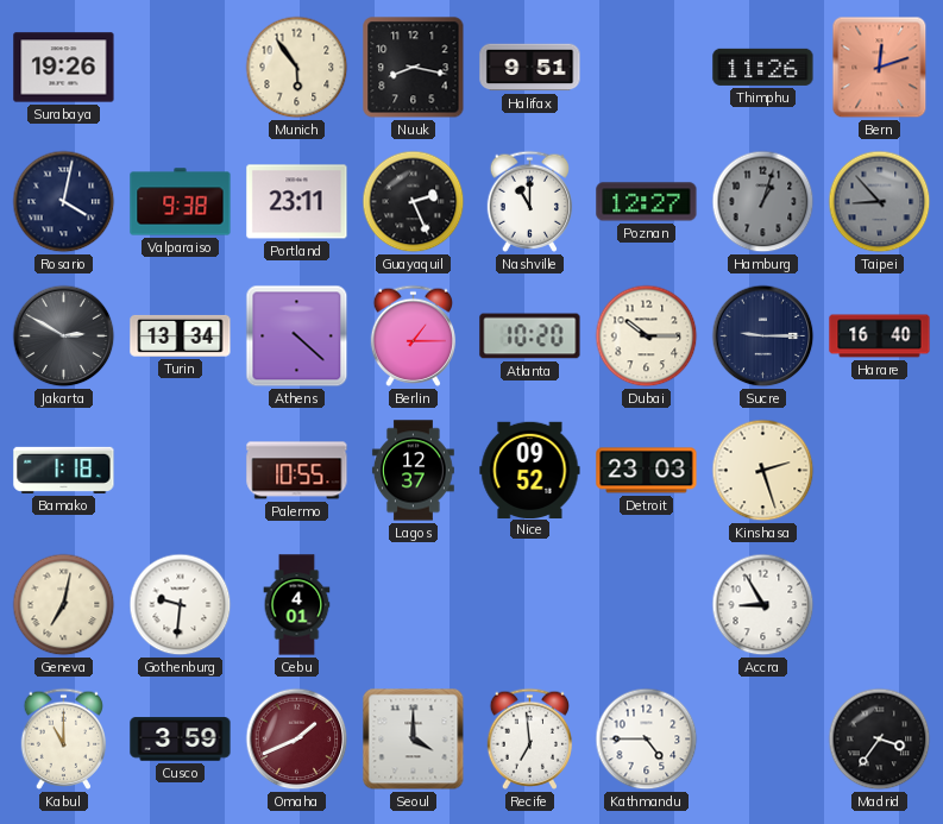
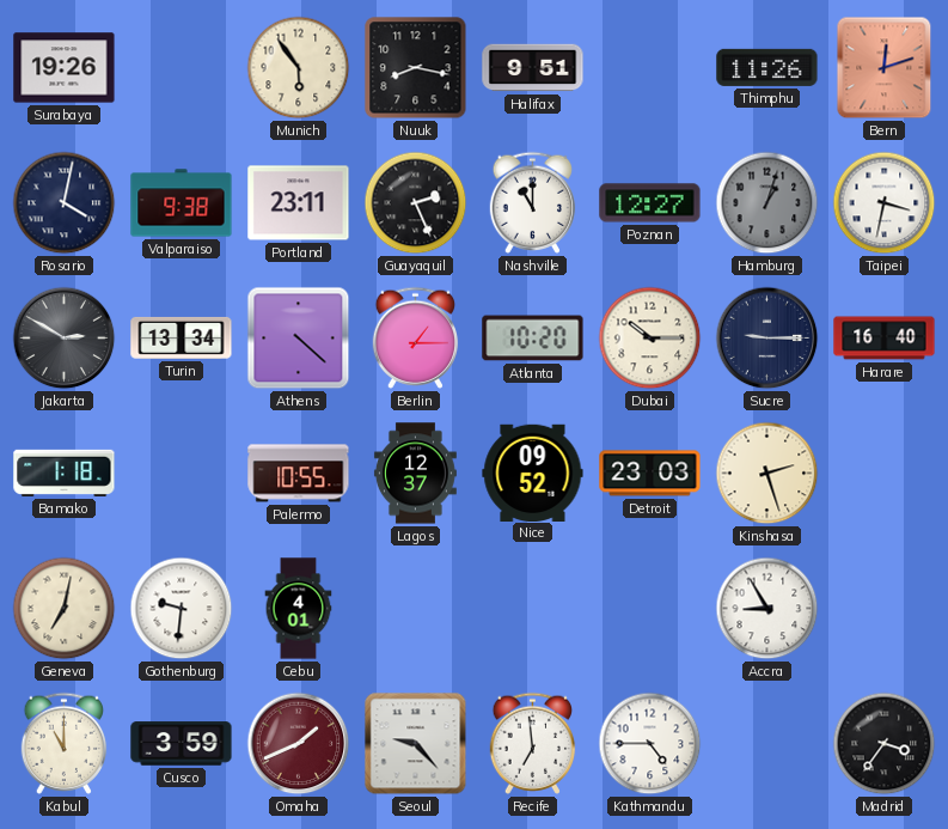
Taipei: 8:53 -> 3:32 (885, 203)
Taipei dial: grey -> white (885, 203)
Seoul: 4:00 -> 9:23 (416, 744)
